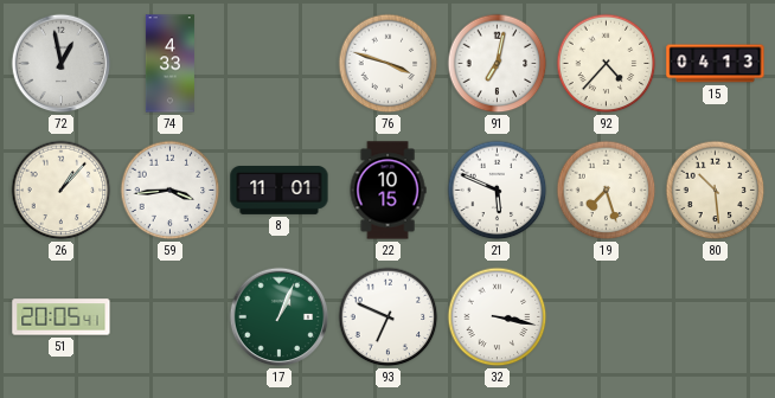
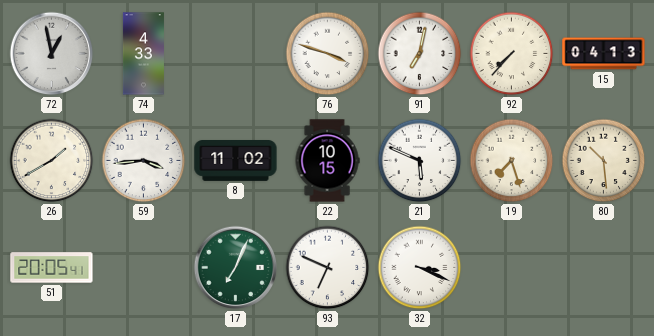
92: 4:37 -> 7:37 (512, 54)
26: 1:07 -> 1:40 (52, 161)
8: 11:01 -> 11:02 (236, 161)
17: 1:04 -> 7:04 (236, 268)
32: 3:17 -> 3:19 (420, 268)
